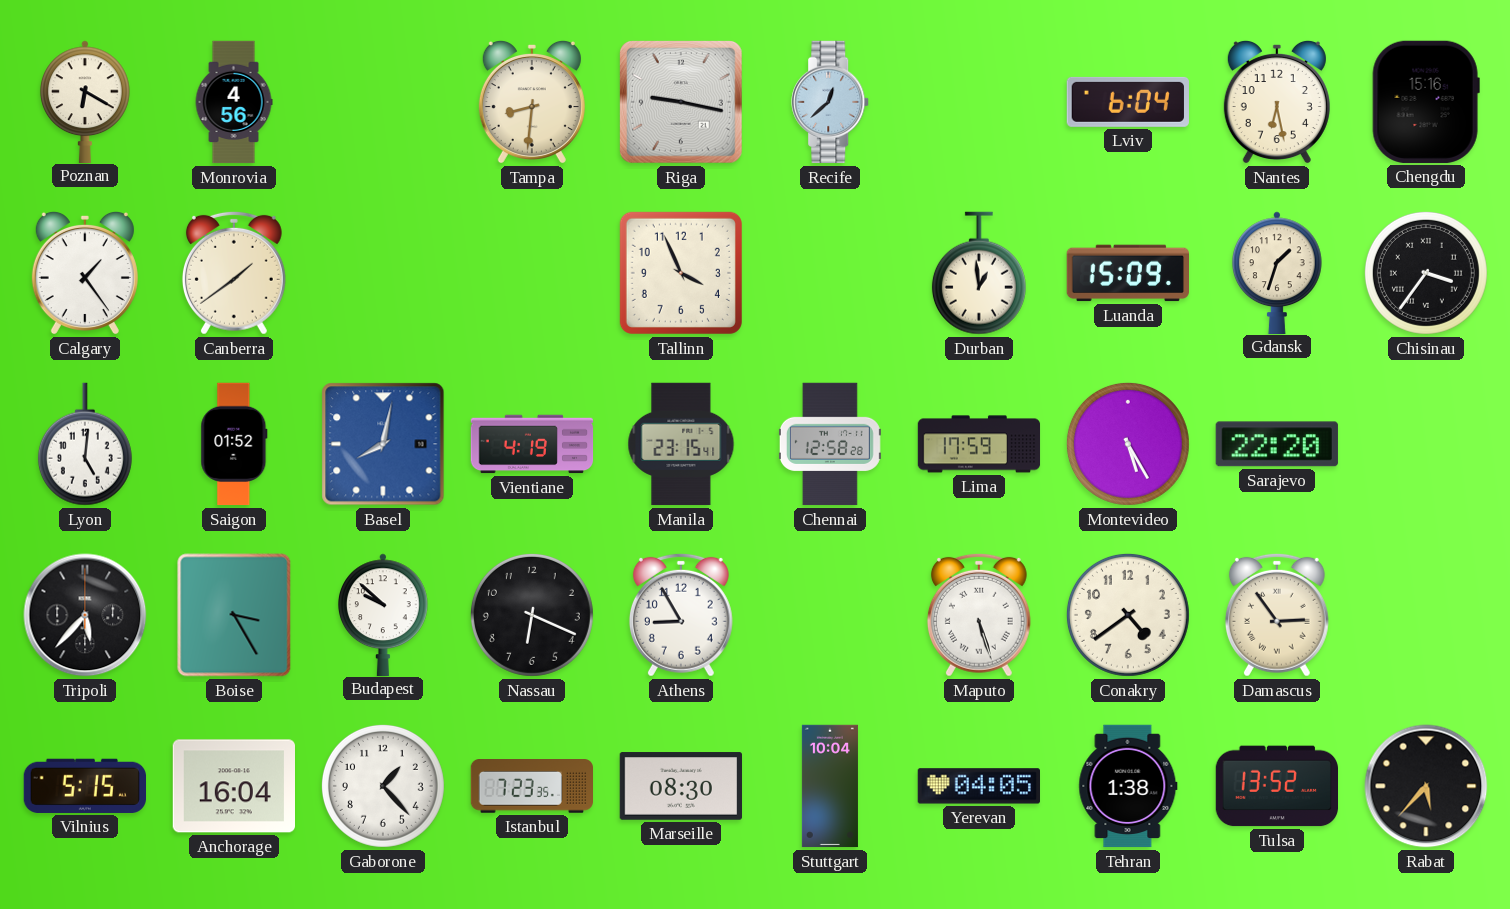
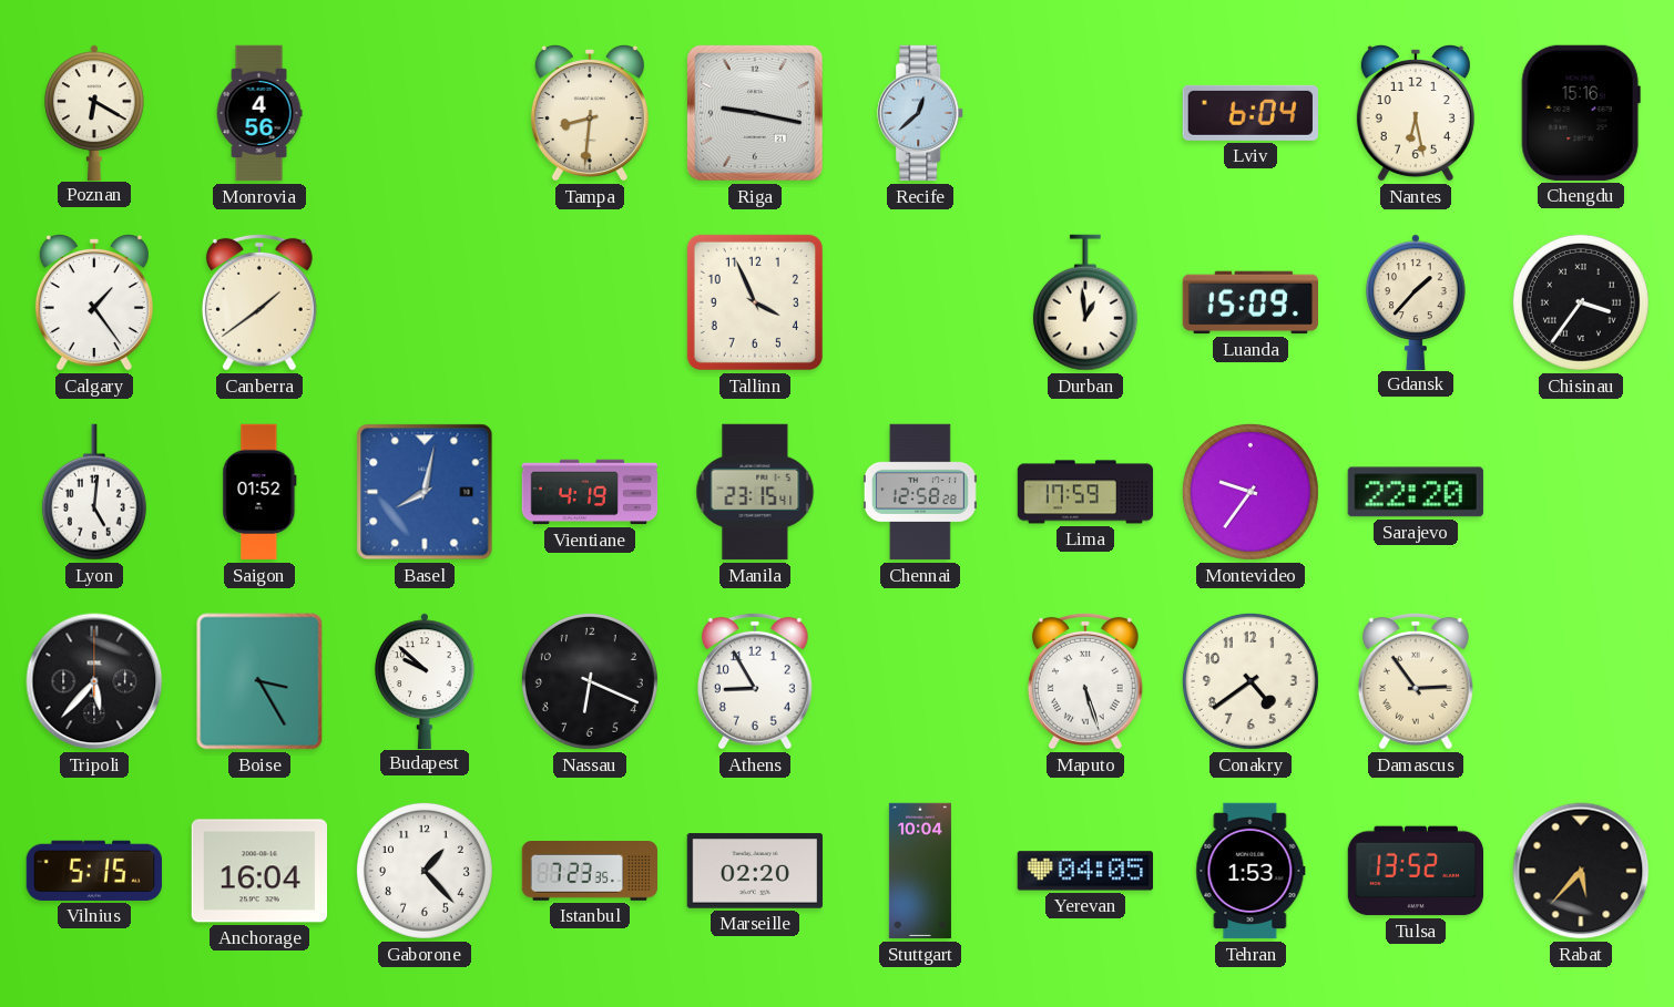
Gdansk: 1:33 -> 1:37 (1416, 301)
Montevideo: 5:25 -> 9:36 (1251, 492)
Marseille: 08:30 -> 02:20 (754, 871)
Tehran: 1:38 -> 1:53 (1251, 871)
